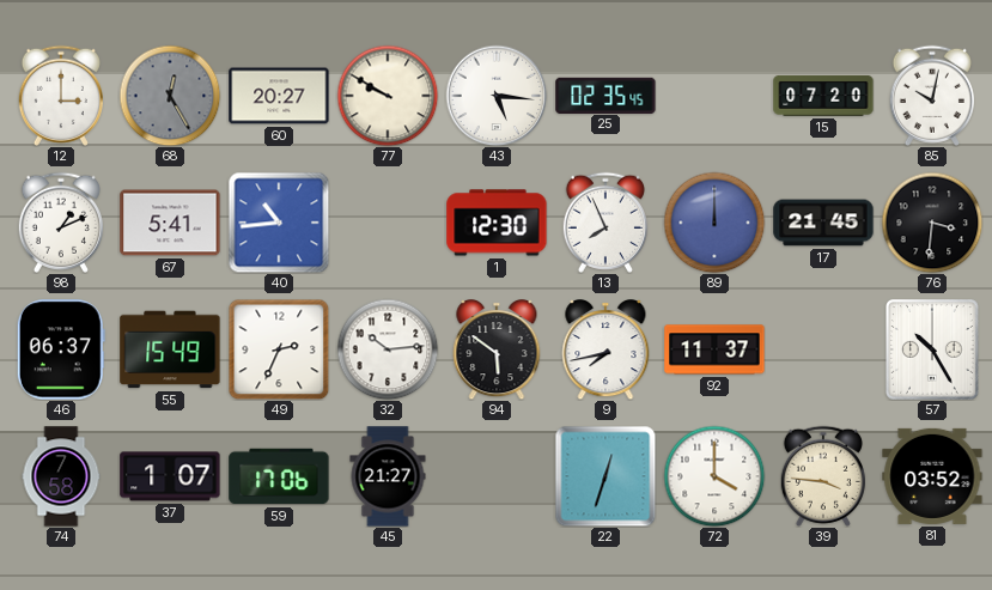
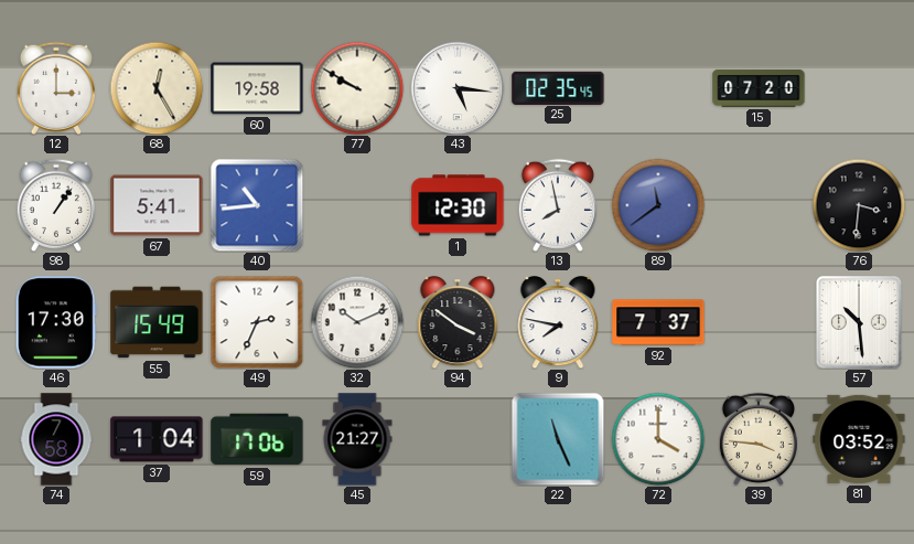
68 dial: grey -> cream (157, 88)
60: 20:27 -> 19:58 (257, 88)
85: 10:02 -> none (932, 96)
98: 1:11 -> 1:06 (56, 205)
13: 7:56 -> 7:58 (558, 205)
89: 12:00 -> 11:39 (658, 205)
17: 21:45 -> none (823, 223)
46: 06:37 -> 17:30 (56, 322)
32: 10:14 -> 10:11 (357, 322)
94: 5:51 -> 3:51 (458, 323)
9: 7:43 -> 7:47 (558, 323)
92: 11:37 -> 7:37 (658, 322)
57: 10:25 -> 10:29 (860, 322)
37: 1:07 -> 1:04 (157, 439)
22: 12:33 -> 11:26 (558, 439)
